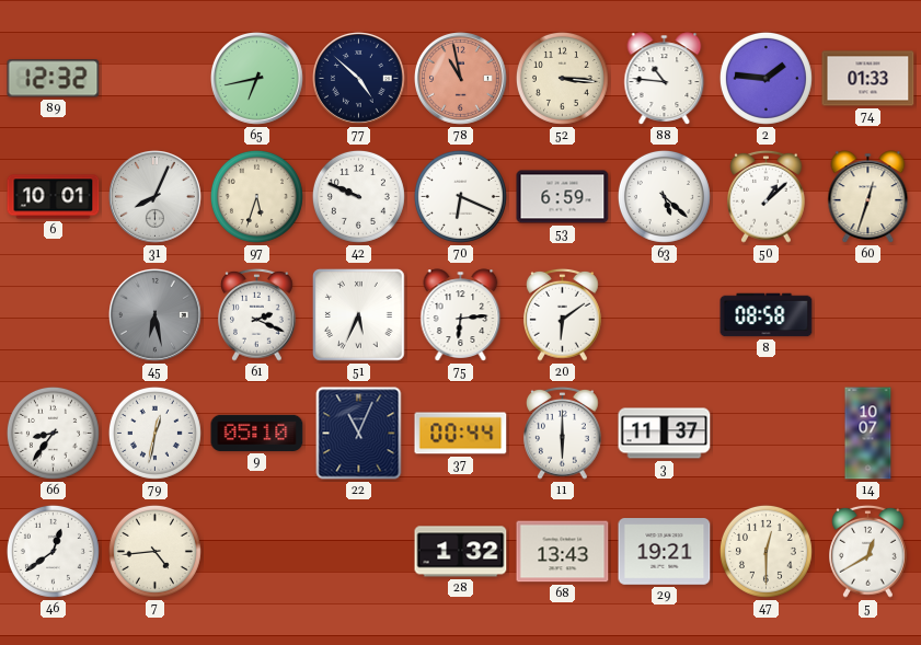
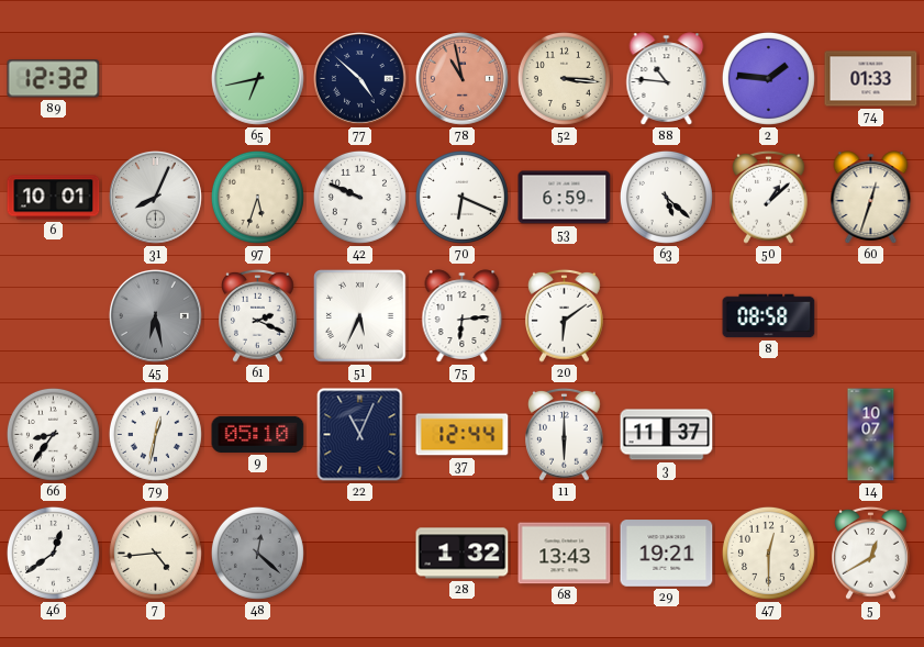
37: 00:44 -> 12:44 (463, 435)
48: none -> 12:22 (257, 553)
